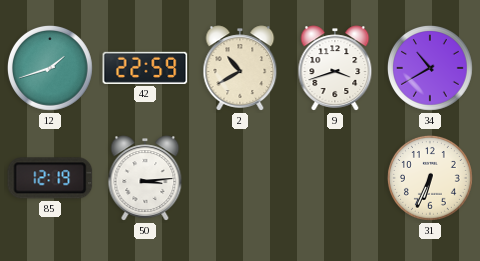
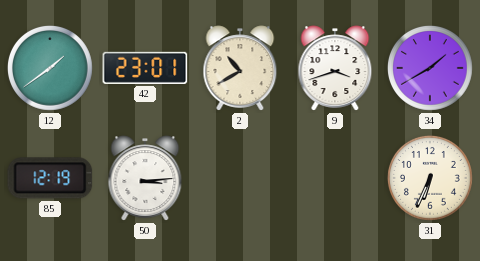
12: 1:42 -> 1:39 (50, 68)
42: 22:59 -> 23:01 (145, 68)
34: 10:40 -> 1:40 (430, 68)
